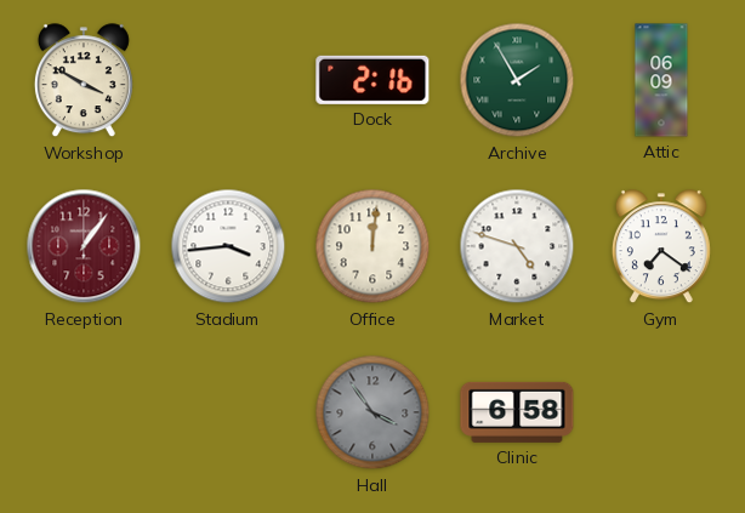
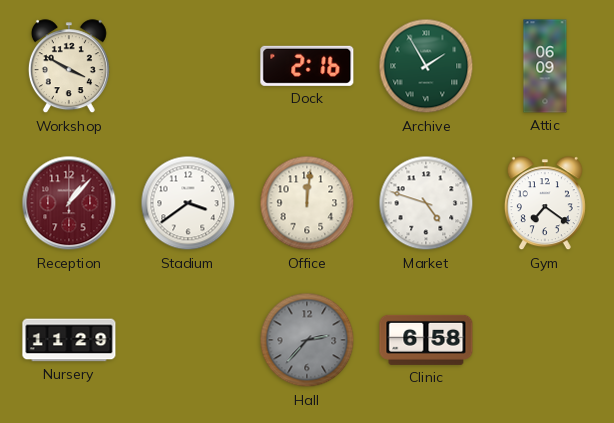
Reception: 1:06 -> 1:07 (69, 203)
Stadium: 3:44 -> 3:39 (188, 203)
Nursery: none -> 11:29 (69, 340)
Hall: 3:54 -> 2:37 (307, 340)
